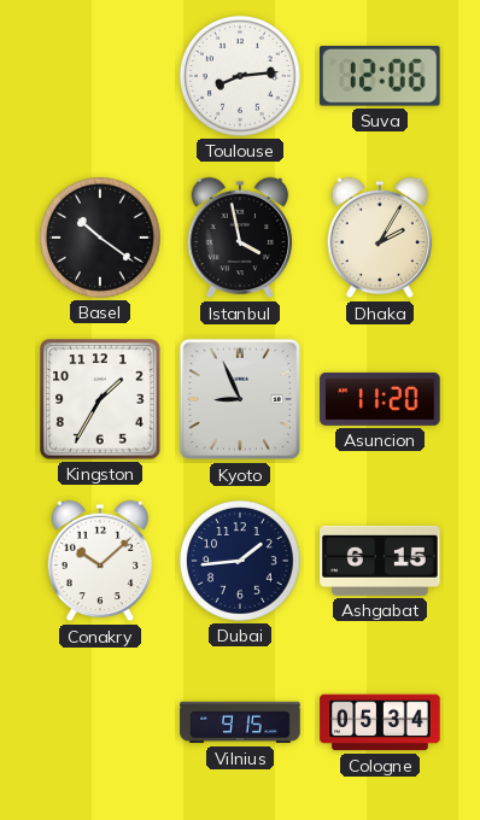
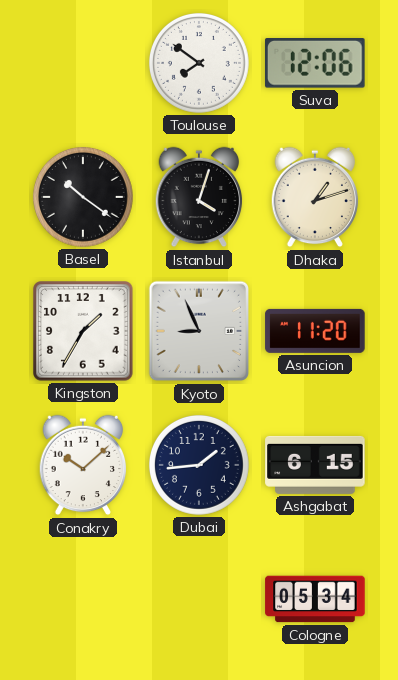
Toulouse: 8:14 -> 7:51 (199, 63)
Istanbul: 3:58 -> 4:03 (199, 197)
Dhaka: 2:05 -> 1:12 (315, 197)
Vilnius: 9:15 -> none (240, 722)
